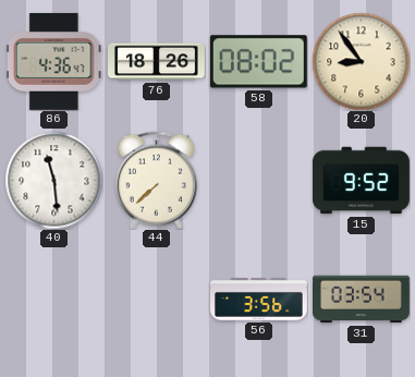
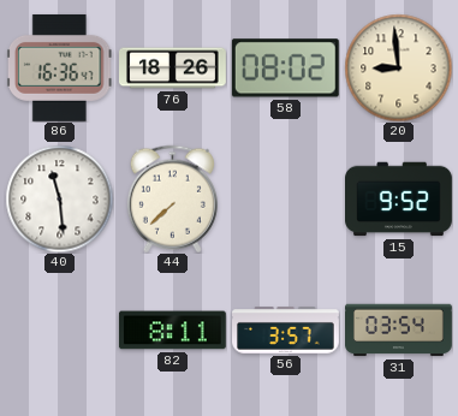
86: 4:36 -> 16:36 (59, 67)
20: 8:54 -> 8:59 (398, 67)
82: none -> 8:11 (172, 331)
56: 3:56 -> 3:57 (286, 331)
